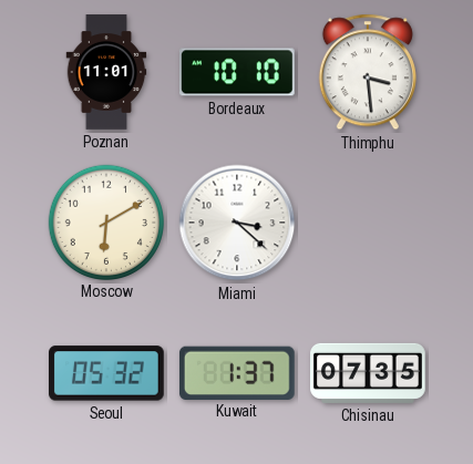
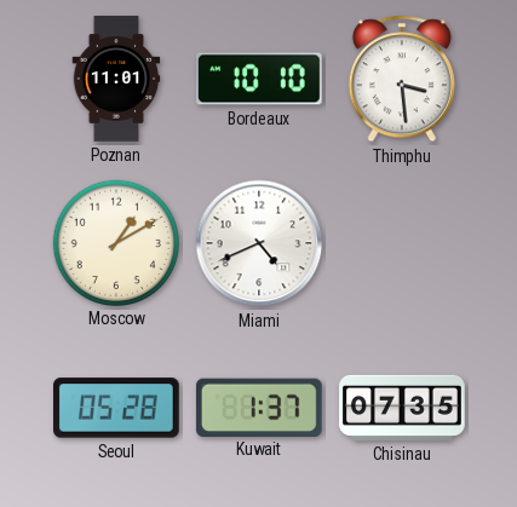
Moscow: 6:10 -> 1:10 (115, 242)
Miami: 3:22 -> 4:41 (259, 243)
Seoul: 05:32 -> 05:28 (117, 408)
